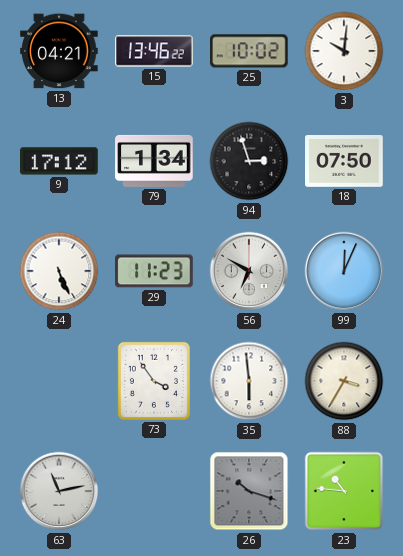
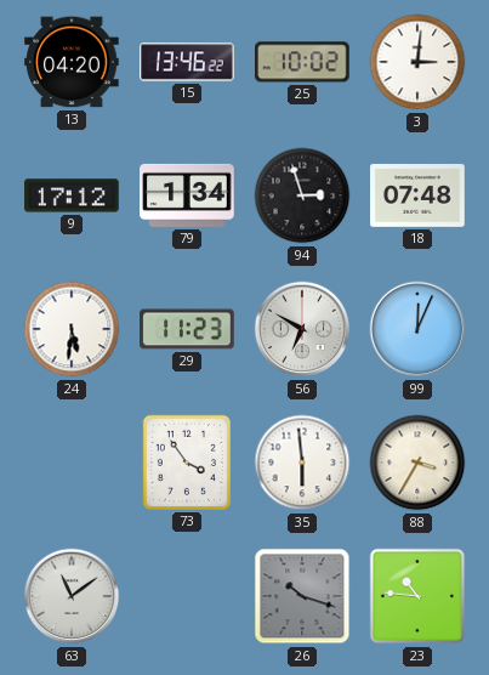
13: 04:21 -> 04:20 (72, 62)
3: 10:01 -> 3:01 (417, 62)
18: 07:50 -> 07:48 (417, 197)
24: 5:26 -> 5:31 (72, 329)
63: 11:13 -> 11:09 (72, 596)
